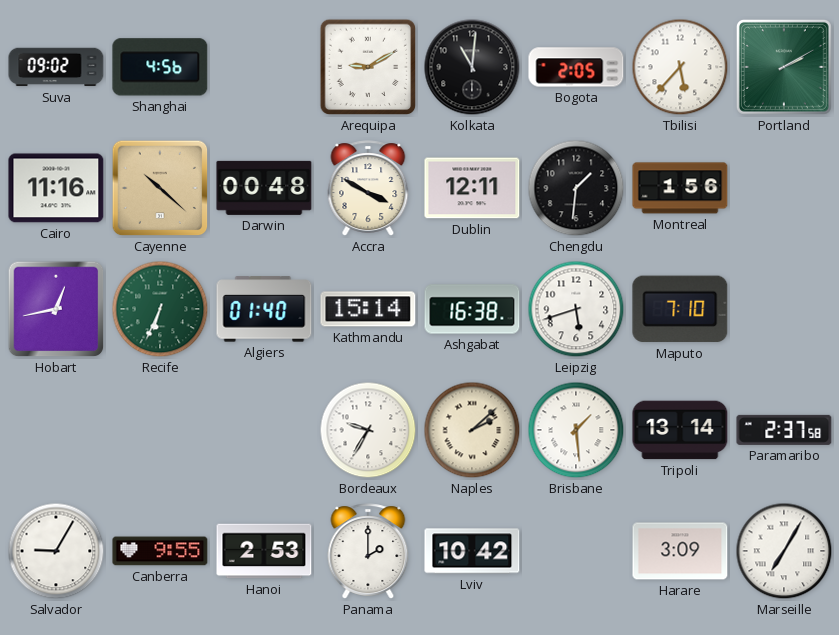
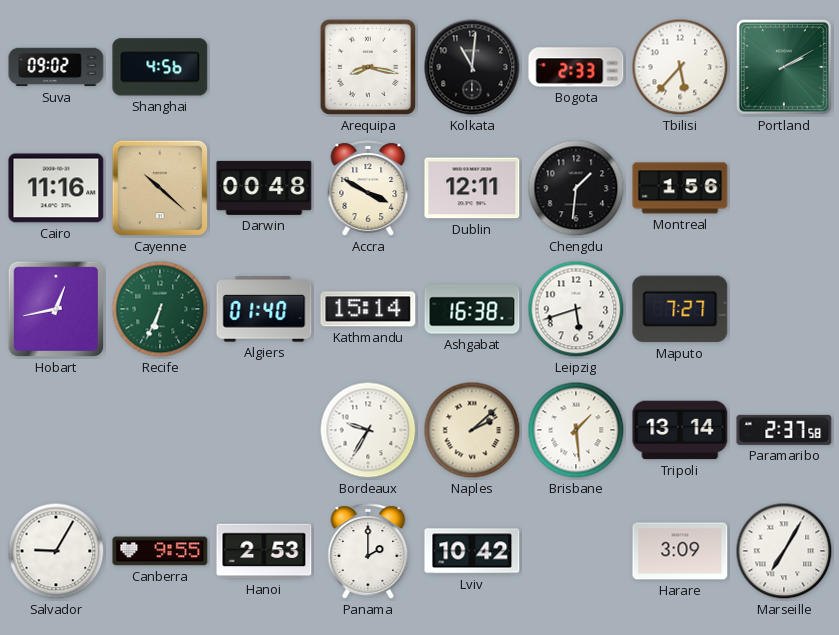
Arequipa: 9:10 -> 8:17 (368, 67)
Bogota: 2:05 -> 2:33 (576, 67)
Maputo: 7:10 -> 7:27 (680, 309)
